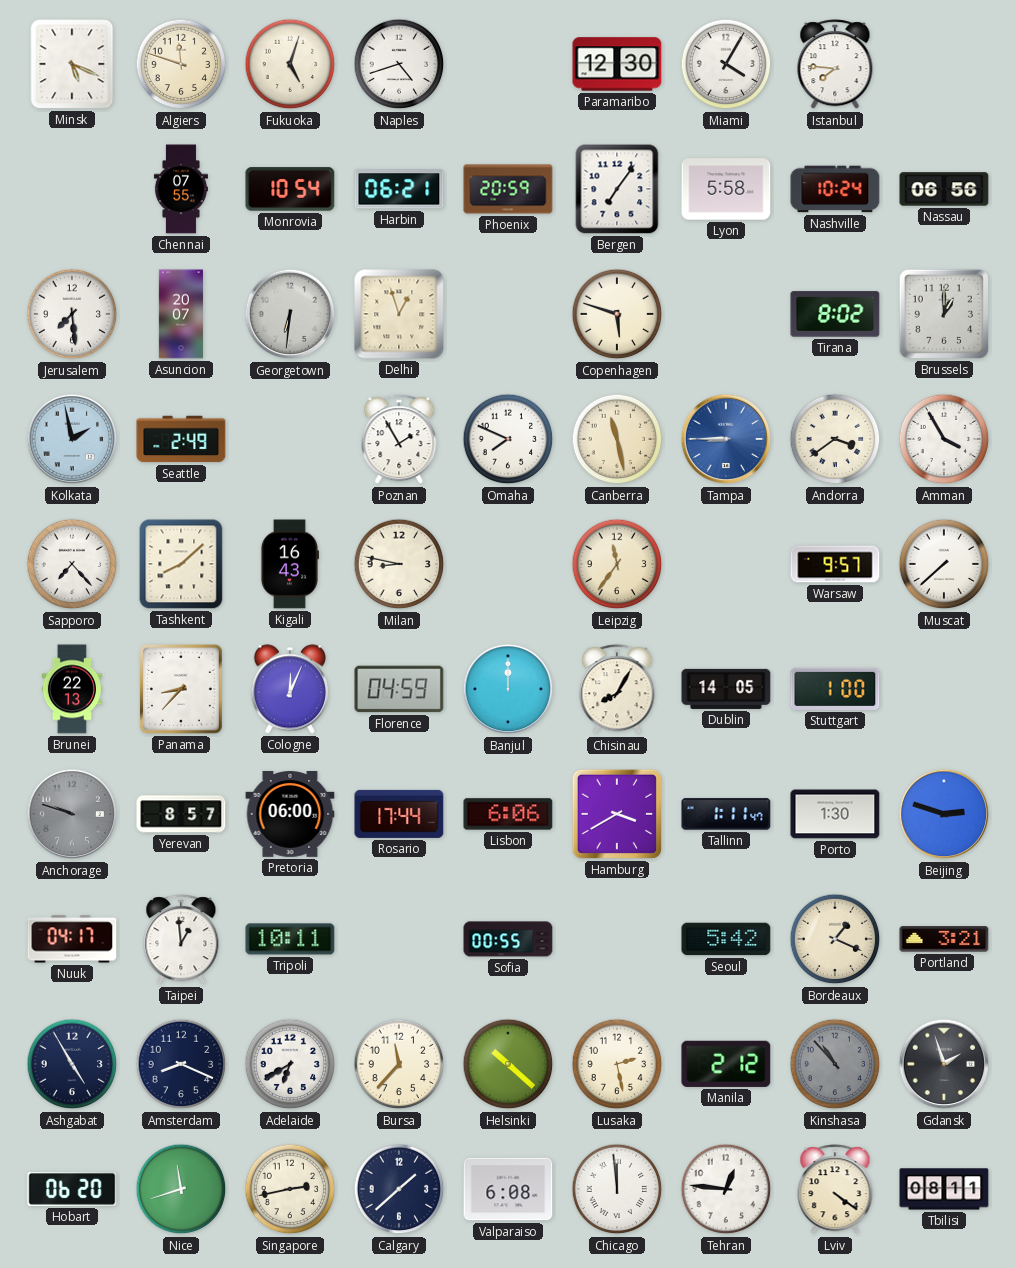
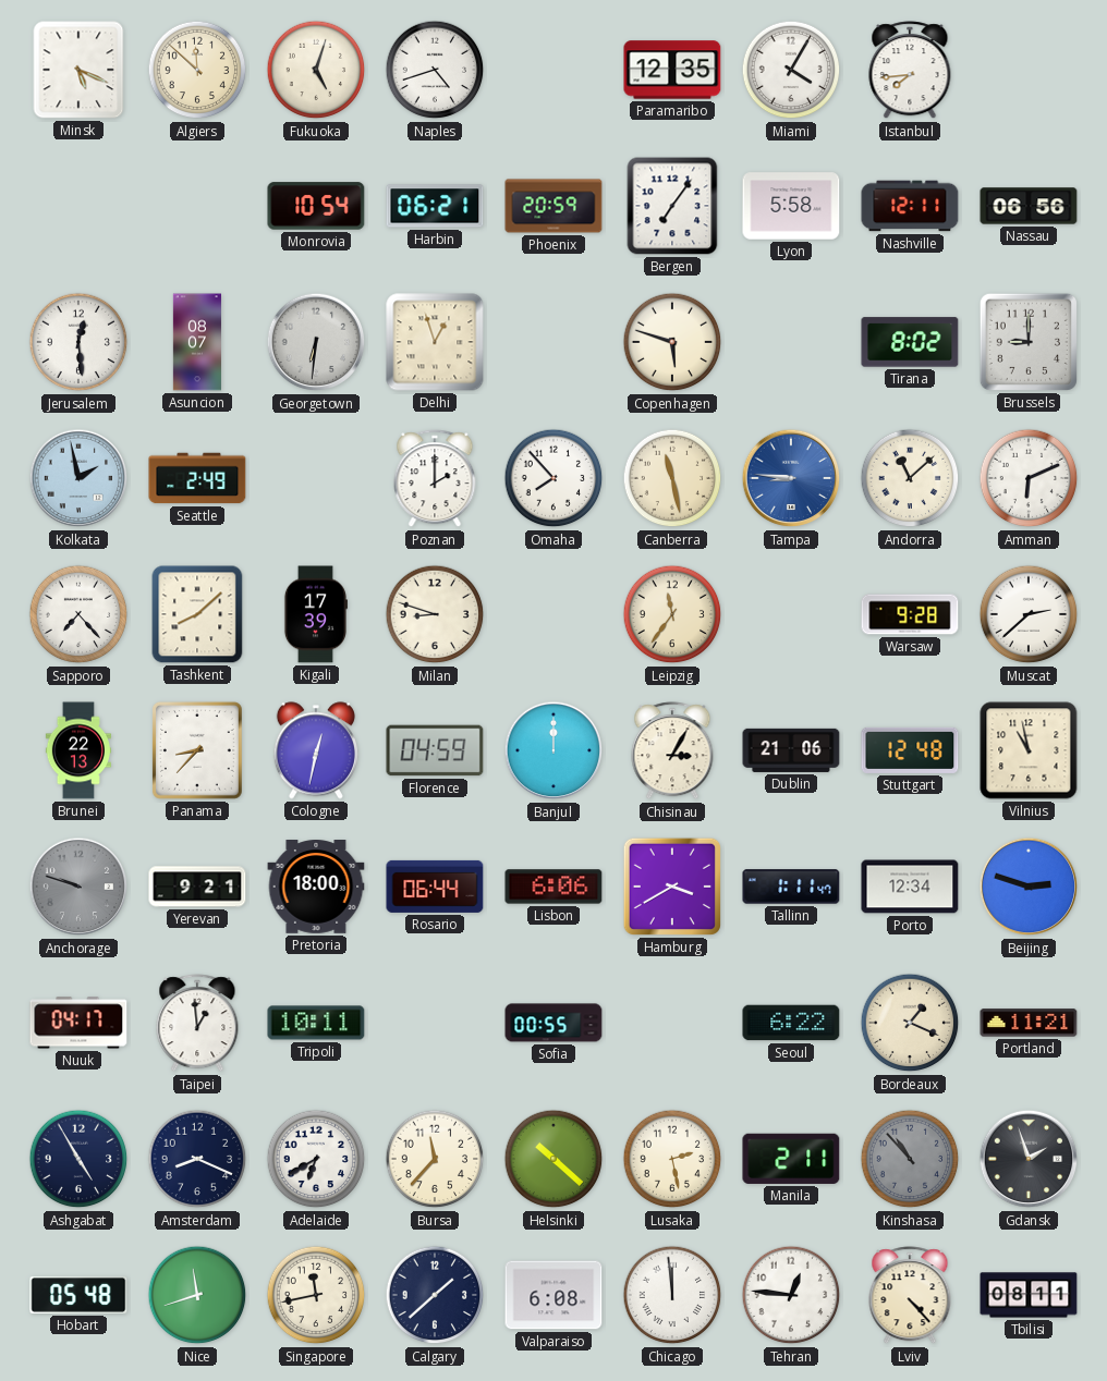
Algiers: 11:48 -> 11:52 (197, 70)
Paramaribo: 12:30 -> 12:35 (672, 70)
Istanbul: 7:46 -> 7:44 (910, 71)
Chennai: 07:55 -> none (181, 189)
Nashville: 10:24 -> 12:11 (910, 206)
Jerusalem: 7:29 -> 12:29 (78, 342)
Asuncion: 20:07 -> 08:07 (197, 342)
Brussels: 1:00 -> 9:00 (1029, 342)
Poznan: 1:55 -> 2:00 (435, 479)
Omaha: 7:49 -> 7:53 (553, 478)
Tampa: 8:45 -> 8:46 (791, 478)
Andorra: 3:39 -> 11:08 (910, 478)
Amman: 3:55 -> 6:11 (1029, 478)
Kigali: 16:43 -> 17:39 (315, 614)
Milan: 8:47 -> 8:48 (435, 614)
Warsaw: 9:57 -> 9:28 (910, 614)
Muscat: 7:38 -> 2:38 (1029, 614)
Cologne: 12:04 -> 12:32 (316, 750)
Chisinau: 8:05 -> 3:05 (672, 751)
Dublin: 14:05 -> 21:06 (791, 750)
Stuttgart: 1:00 -> 12:48 (910, 750)
Vilnius: none -> 10:58 (1029, 750)
Yerevan: 8:57 -> 9:21 (197, 887)
Pretoria: 06:00 -> 18:00 (316, 888)
Rosario: 17:44 -> 06:44 (435, 887)
Porto: 1:30 -> 12:34 (910, 887)
Seoul: 5:42 -> 6:22 (791, 1023)
Portland: 3:21 -> 11:21 (1029, 1023)
Manila: 2:12 -> 2:11 (791, 1159)
Hobart: 06:20 -> 05:48 (78, 1295)
Singapore: 2:43 -> 11:43 (316, 1295)
Lviv: 4:21 -> 4:23 (910, 1296)
